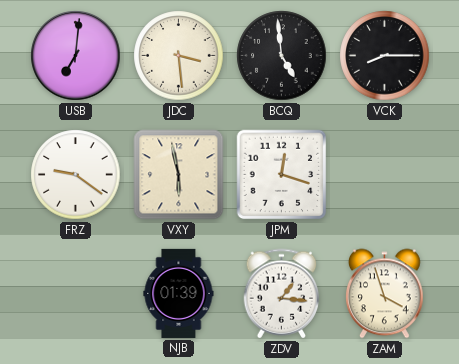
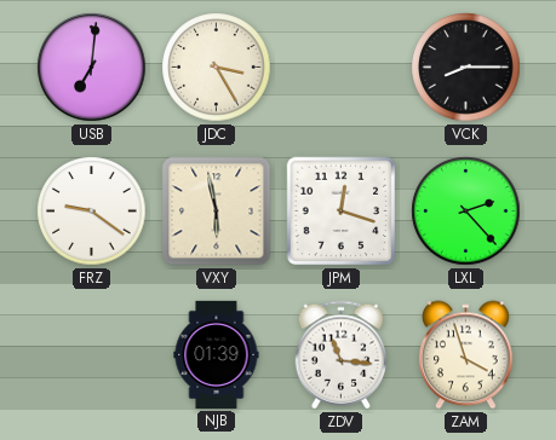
JDC: 3:29 -> 3:25 (217, 68)
BCQ: 4:59 -> none (282, 56)
LXL: none -> 2:23 (466, 212)
ZDV: 1:16 -> 11:16 (342, 355)
